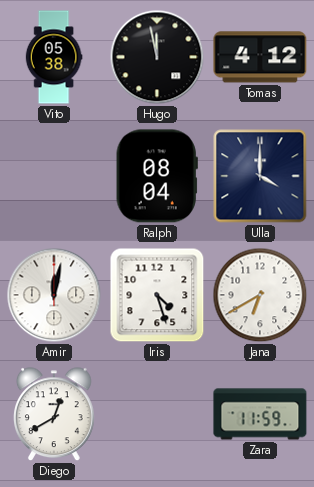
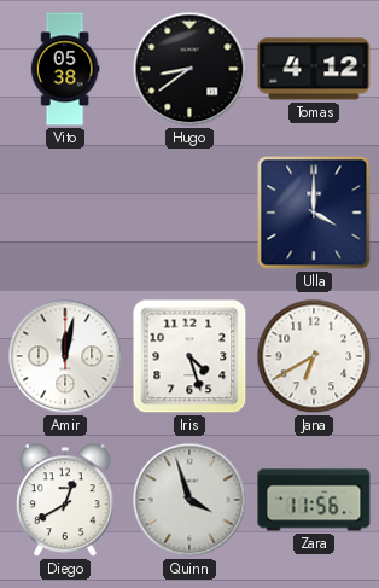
Hugo: 11:58 -> 8:39 (189, 69)
Ralph: 08:04 -> none (157, 176)
Quinn: none -> 3:57 (189, 500)
Zara: 11:59 -> 11:56 (314, 500)
